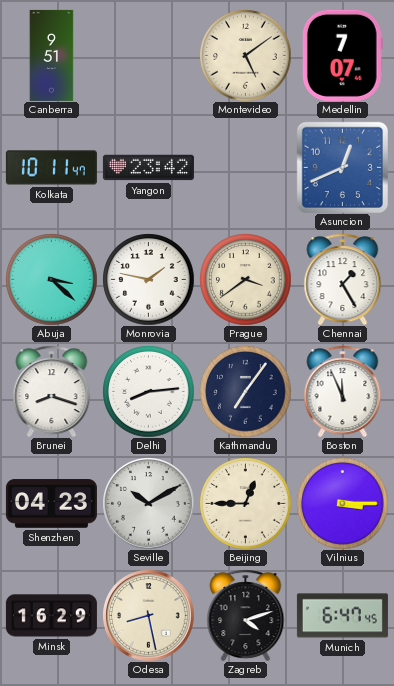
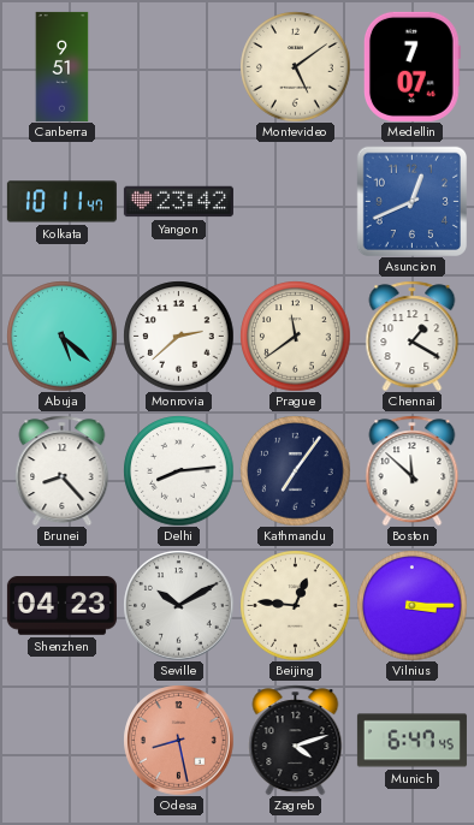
Abuja: 3:22 -> 5:22 (61, 336)
Monrovia: 1:47 -> 2:38 (178, 336)
Prague: 3:39 -> 11:39 (295, 336)
Chennai: 1:25 -> 1:20 (413, 336)
Brunei: 8:18 -> 8:23 (63, 470)
Boston: 11:56 -> 11:52 (413, 470)
Beijing: 12:45 -> 12:46 (295, 605)
Minsk: 16:29 -> none (51, 616)
Odesa dial: cream -> salmon (178, 740)
